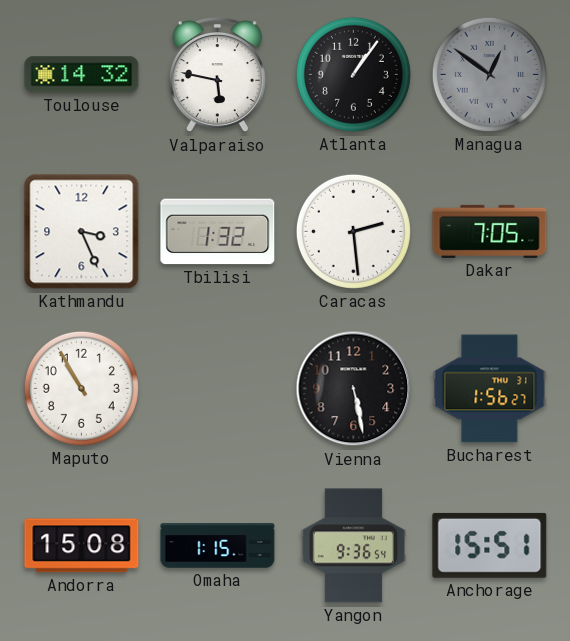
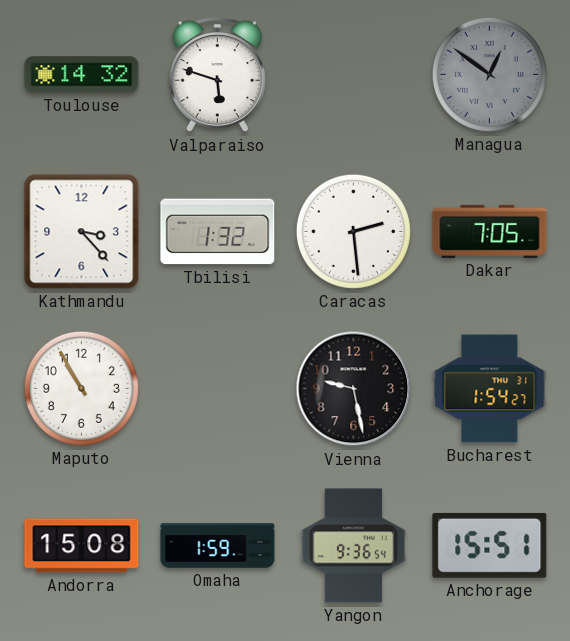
Valparaiso: 5:47 -> 5:48 (217, 76)
Atlanta: 1:06 -> none (353, 74)
Kathmandu: 3:26 -> 3:23 (82, 232)
Vienna: 5:28 -> 9:28 (354, 389)
Bucharest: 1:56 -> 1:54 (490, 389)
Omaha: 1:15 -> 1:59 (218, 546)
